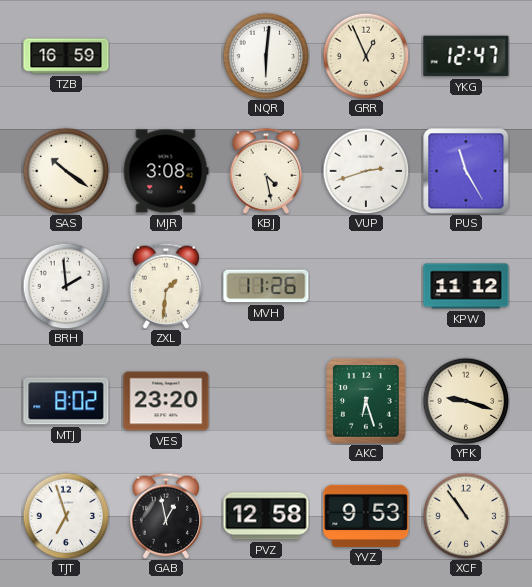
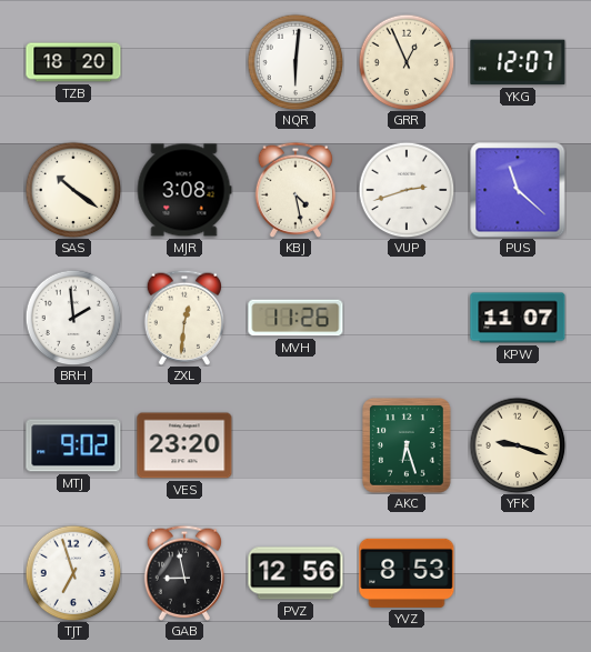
TZB: 16:59 -> 18:20 (73, 62)
YKG: 12:47 -> 12:07 (518, 62)
PUS: 11:25 -> 11:22 (518, 190)
ZXL: 1:31 -> 12:31 (184, 318)
KPW: 11:12 -> 11:07 (518, 318)
MTJ: 8:02 -> 9:02 (73, 445)
GAB: 12:58 -> 8:58 (184, 573)
PVZ: 12:58 -> 12:56 (295, 573)
YVZ: 9:53 -> 8:53 (407, 573)
XCF: 10:54 -> none (466, 516)
